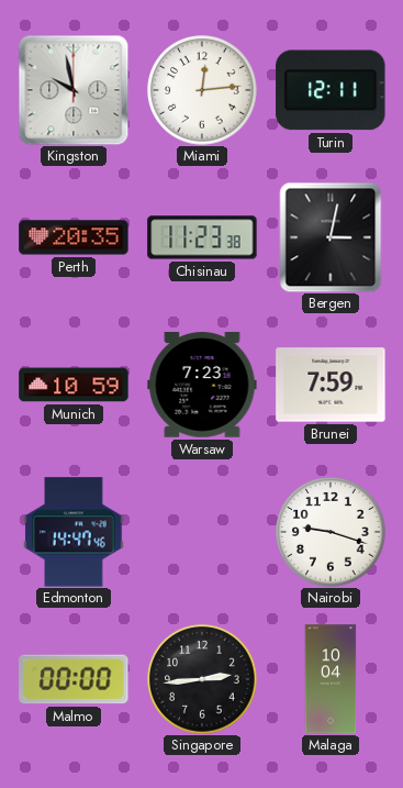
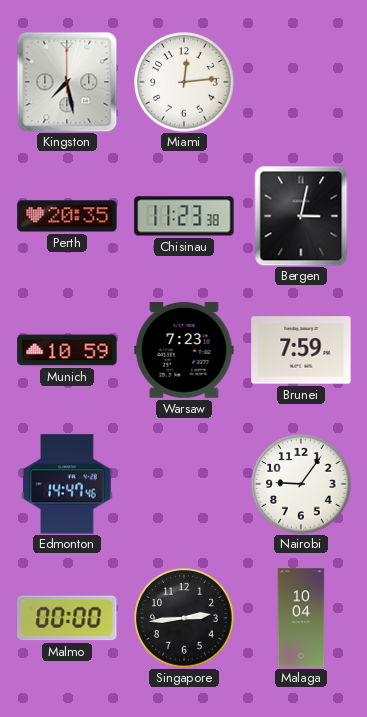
Kingston: 9:58 -> 7:28 (67, 82)
Turin: 12:11 -> none (331, 90)
Nairobi: 9:18 -> 9:06 (301, 484)
